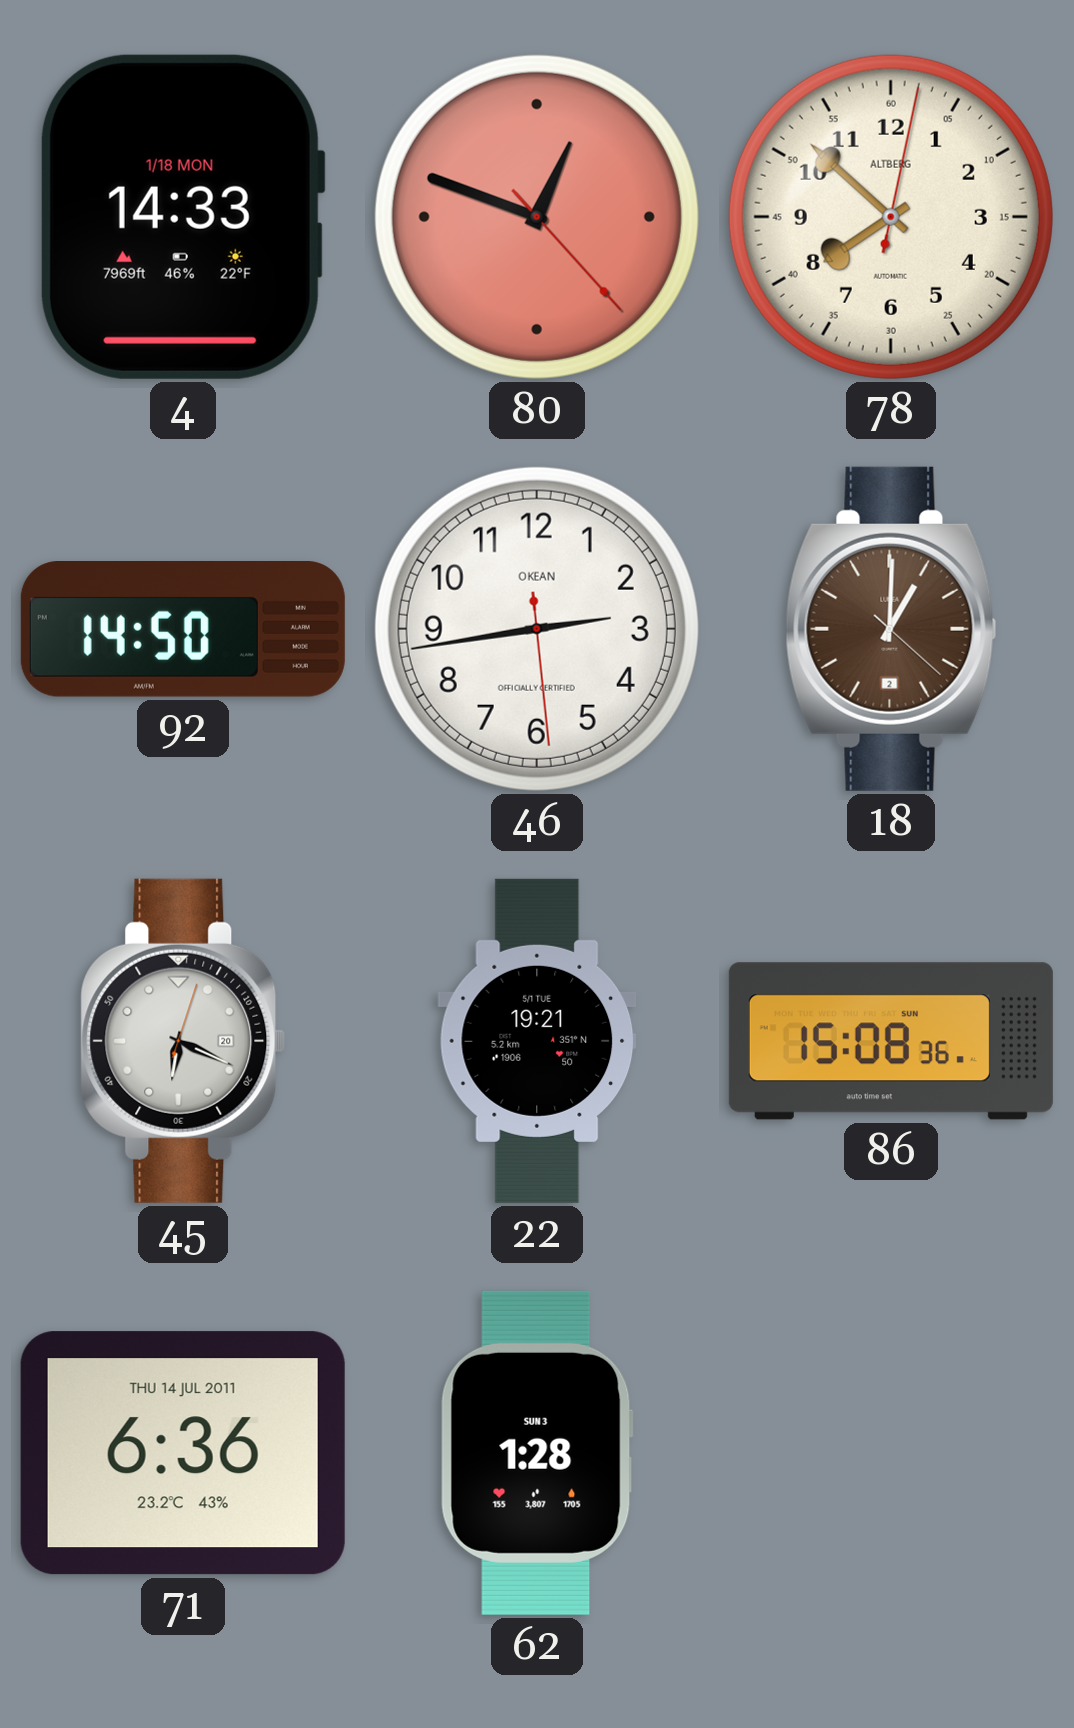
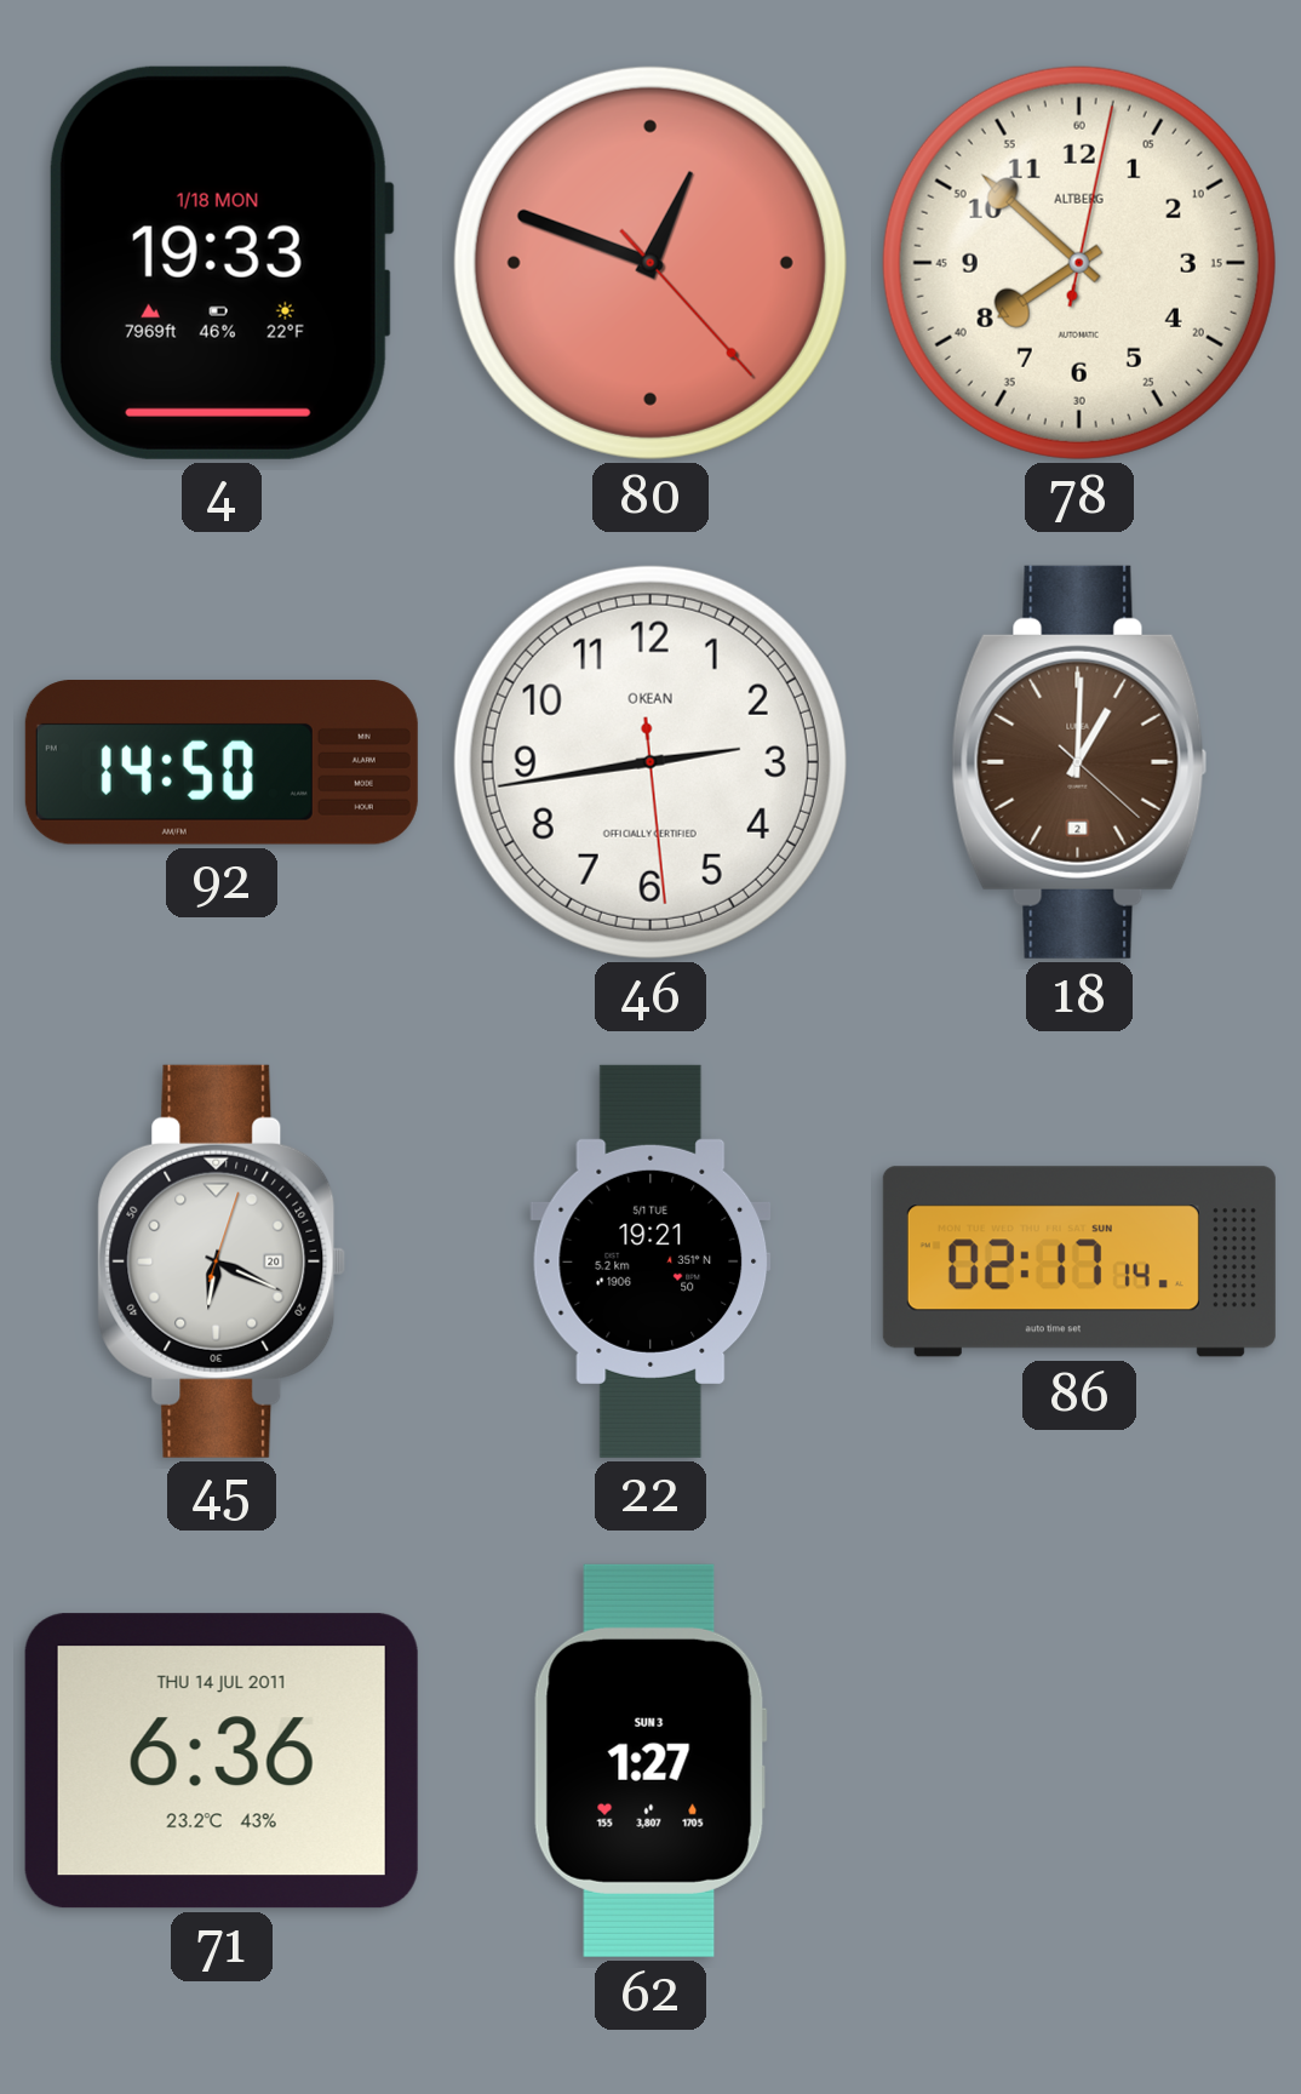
4: 14:33 -> 19:33 (222, 263)
86: 15:08 -> 02:17 (1079, 1261)
62: 1:28 -> 1:27 (650, 1761)
